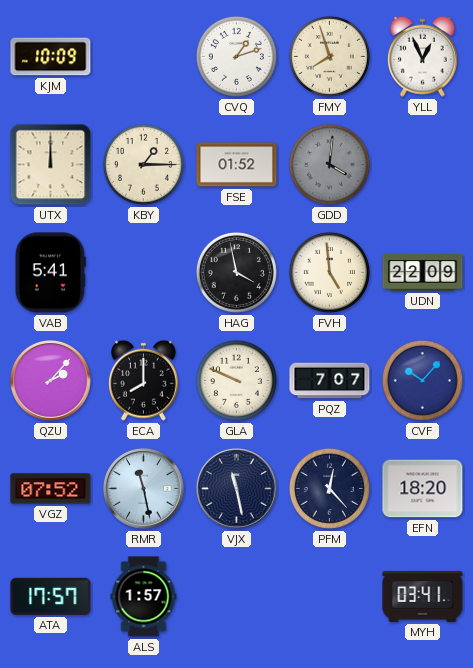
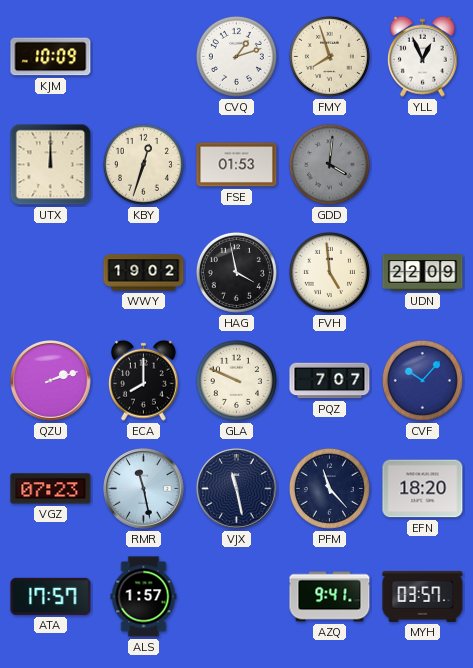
KBY: 1:15 -> 12:33 (143, 164)
FSE: 01:52 -> 01:53 (237, 165)
VAB: 5:41 -> none (50, 273)
WWY: none -> 19:02 (144, 273)
QZU: 2:07 -> 2:12 (51, 381)
VGZ: 07:52 -> 07:23 (51, 489)
PFM: 12:23 -> 11:23 (329, 488)
AZQ: none -> 9:41 (330, 597)
MYH: 03:41 -> 03:57 (423, 596)
